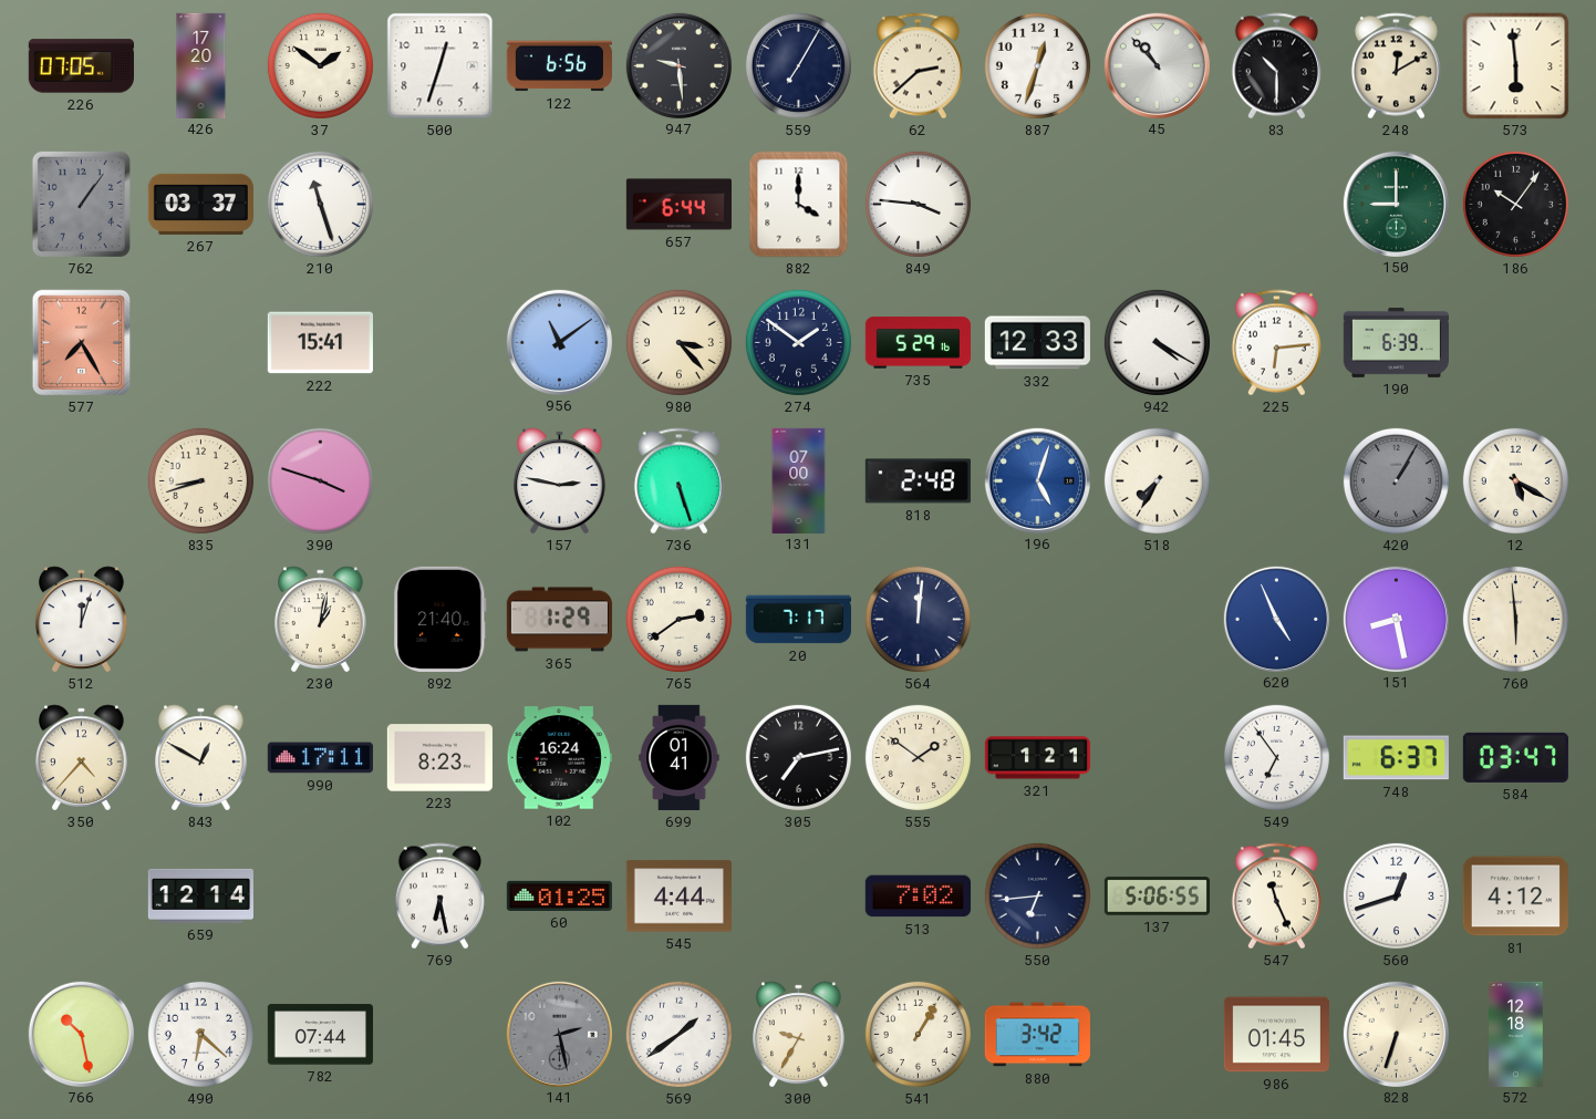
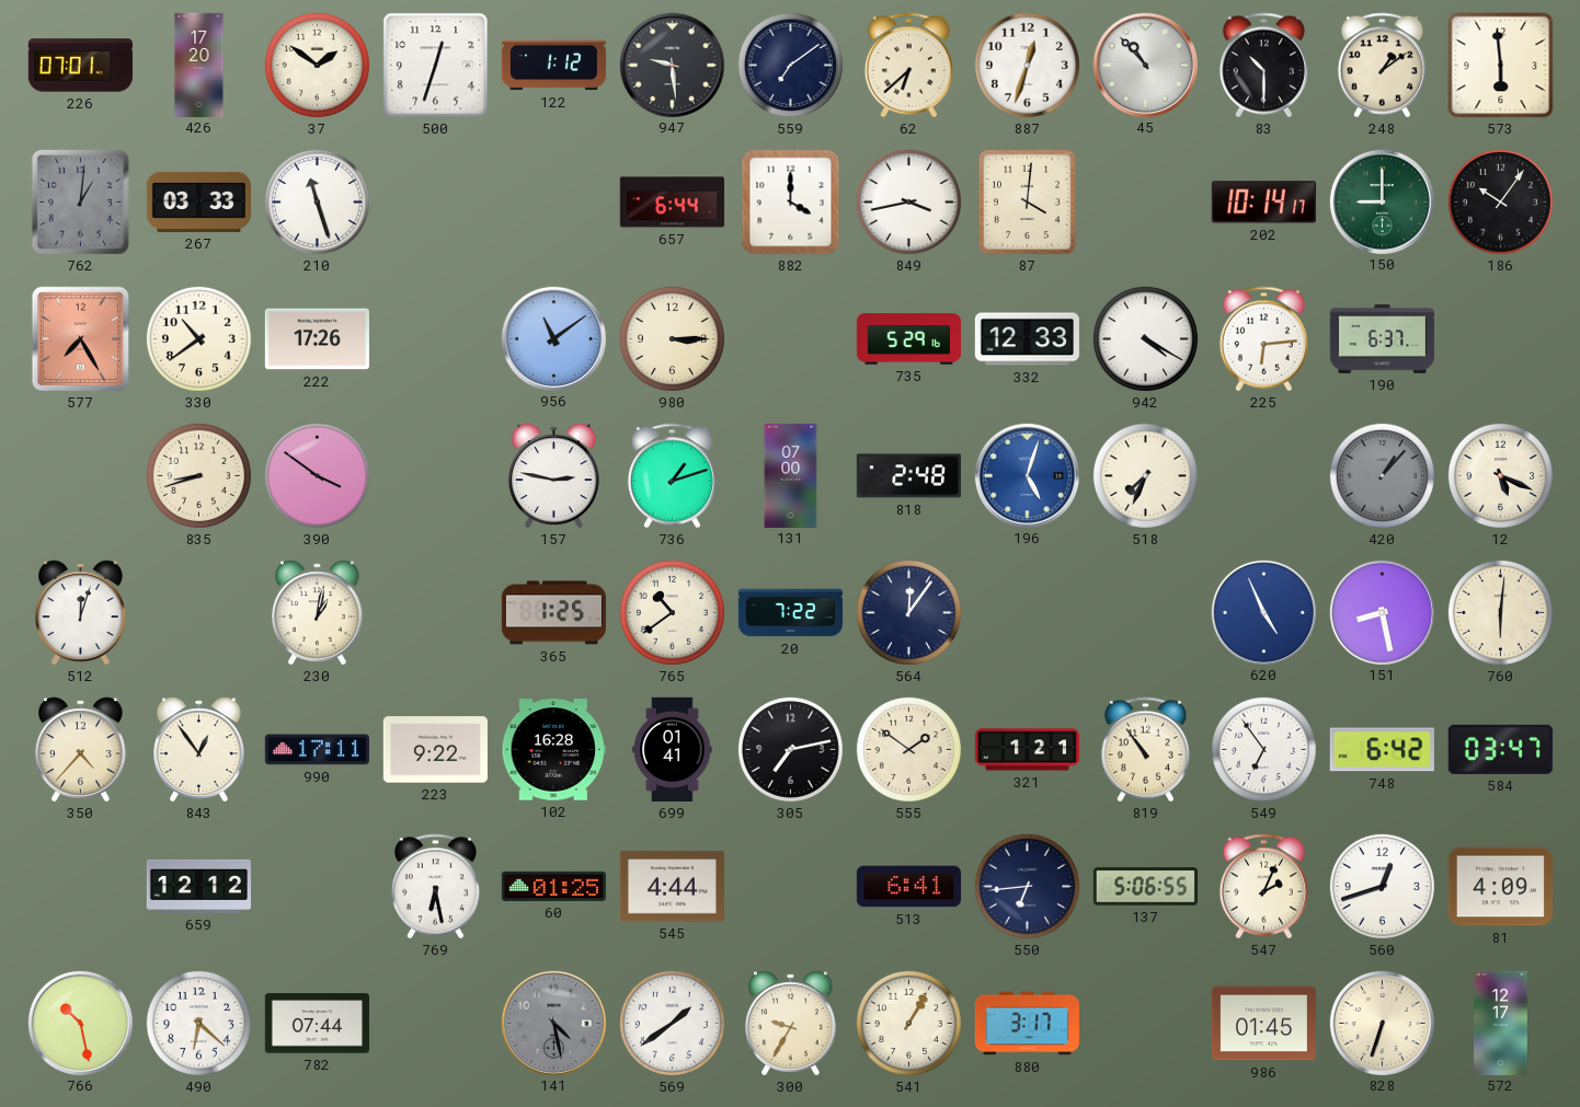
226: 07:05 -> 07:01 (80, 66)
122: 6:56 -> 1:12 (553, 66)
559: 7:05 -> 7:09 (790, 65)
62: 2:38 -> 6:38 (908, 66)
248: 12:10 -> 1:09 (1382, 66)
762: 1:06 -> 1:01 (80, 201)
267: 03:37 -> 03:33 (198, 201)
849: 3:46 -> 3:43 (908, 201)
87: none -> 4:01 (1027, 201)
202: none -> 10:14 (1263, 203)
330: none -> 10:39 (198, 338)
222: 15:41 -> 17:26 (317, 339)
980: 3:23 -> 3:15 (672, 338)
274: 1:51 -> none (798, 342)
190: 6:39 -> 6:37 (1382, 338)
390: 3:48 -> 3:51 (317, 475)
736: 5:27 -> 1:12 (672, 476)
518: 7:35 -> 7:34 (1145, 475)
420: 1:05 -> 1:07 (1382, 475)
12: 5:20 -> 5:19 (1500, 475)
892: 21:40 -> none (441, 619)
365: 1:29 -> 1:25 (553, 613)
765: 2:39 -> 10:39 (672, 612)
20: 7:17 -> 7:22 (790, 613)
564: 12:01 -> 12:06 (908, 612)
760: 5:59 -> 6:01 (1500, 612)
843: 12:50 -> 12:54 (199, 750)
223: 8:23 -> 9:22 (435, 750)
102: 16:24 -> 16:28 (553, 750)
819: none -> 10:54 (1145, 750)
748: 6:37 -> 6:42 (1382, 750)
659: 12:14 -> 12:12 (198, 886)
513: 7:02 -> 6:41 (908, 887)
547: 11:26 -> 2:04 (1263, 887)
81: 4:12 -> 4:09 (1500, 887)
141: 2:28 -> 4:28 (553, 1023)
880: 3:42 -> 3:17 (1027, 1024)
572: 12:18 -> 12:17 (1501, 1023)
